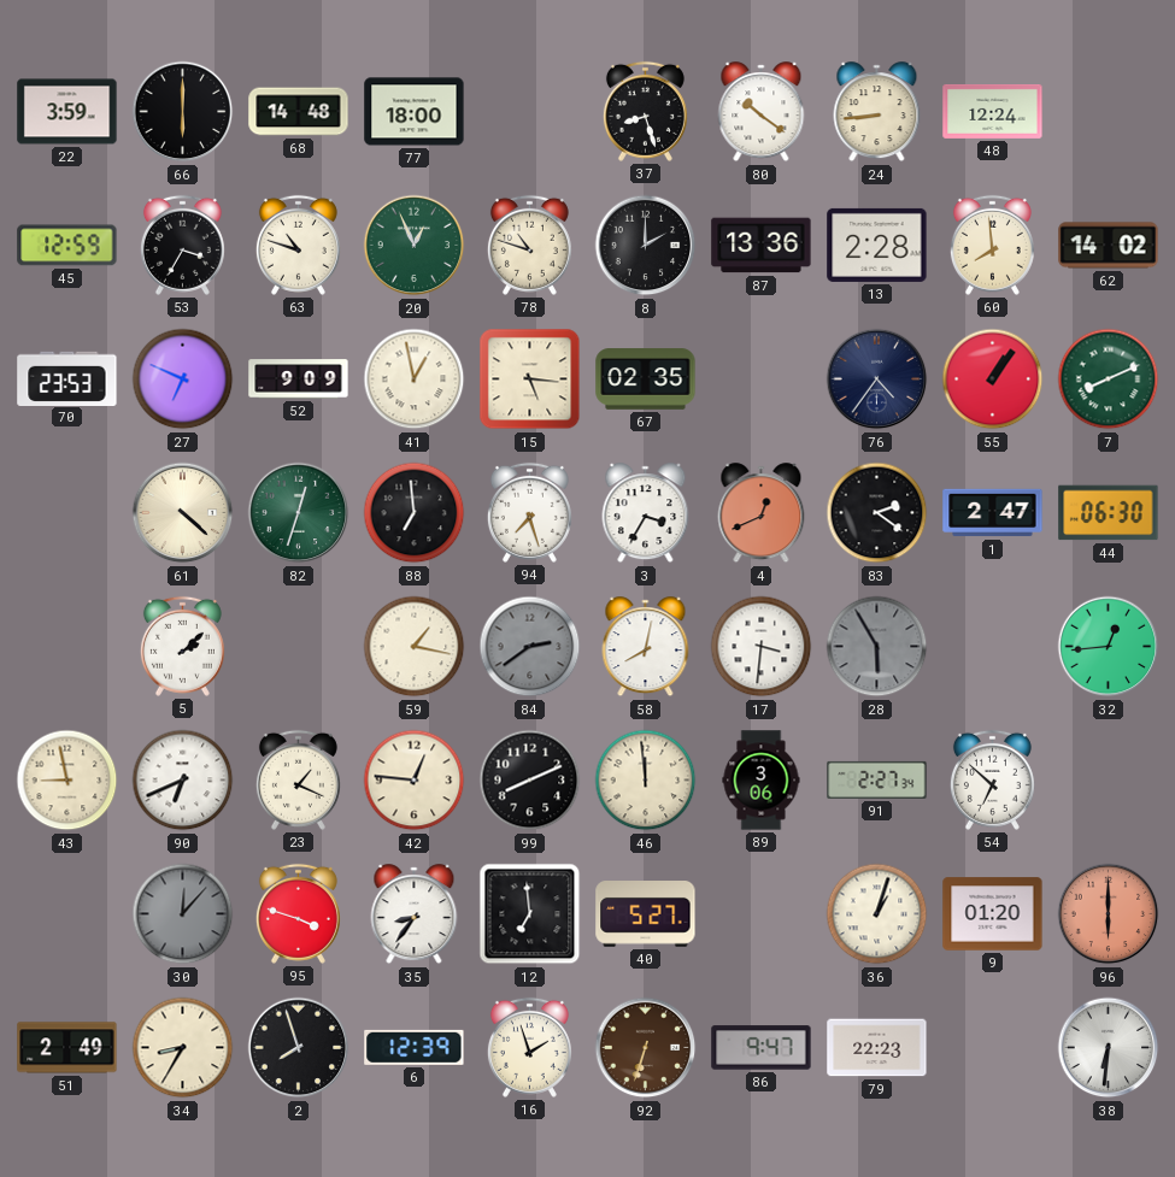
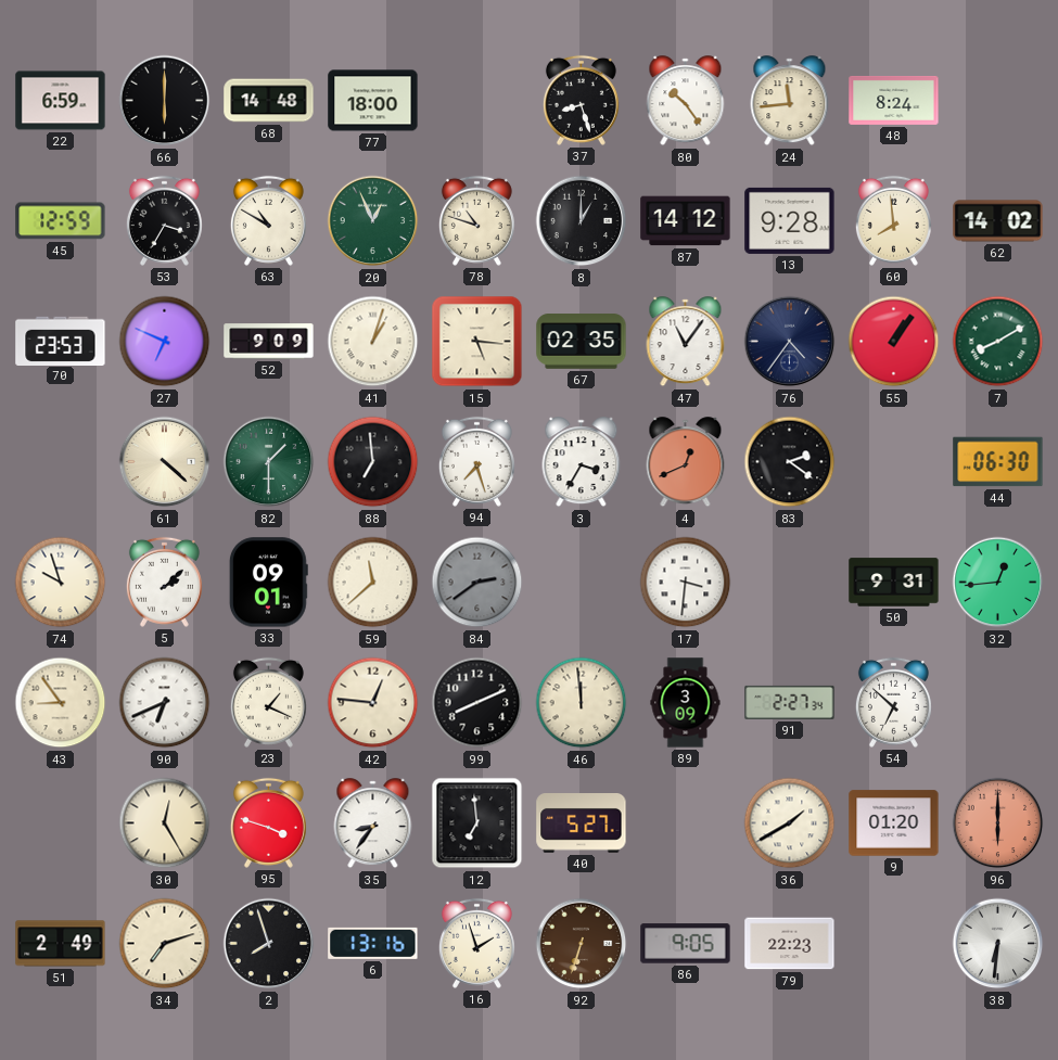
22: 3:59 -> 6:59 (61, 101)
80: 10:21 -> 10:24 (686, 101)
24: 8:44 -> 11:44 (790, 101)
48: 12:24 -> 8:24 (894, 100)
63: 10:48 -> 10:50 (268, 220)
8: 2:00 -> 1:00 (582, 221)
87: 13:36 -> 14:12 (686, 221)
13: 2:28 -> 9:28 (790, 220)
41: 12:58 -> 1:03 (373, 342)
47: none -> 11:06 (686, 342)
7: 8:11 -> 8:10 (998, 342)
82: 12:33 -> 1:30 (269, 462)
1: 2:47 -> none (993, 513)
74: none -> 9:57 (61, 583)
33: none -> 09:01 (268, 583)
59: 1:17 -> 11:38 (373, 583)
58: 8:02 -> none (646, 647)
28: 5:55 -> none (877, 647)
50: none -> 9:31 (894, 583)
43: 8:58 -> 8:54 (61, 703)
89: 3:06 -> 3:09 (686, 703)
30: 12:07 -> 12:25 (165, 823)
30 dial: grey -> cream (165, 823)
36: 1:03 -> 1:40 (790, 823)
34: 8:35 -> 7:12 (165, 944)
6: 12:39 -> 13:16 (373, 943)
86: 9:47 -> 9:05 (686, 944)
